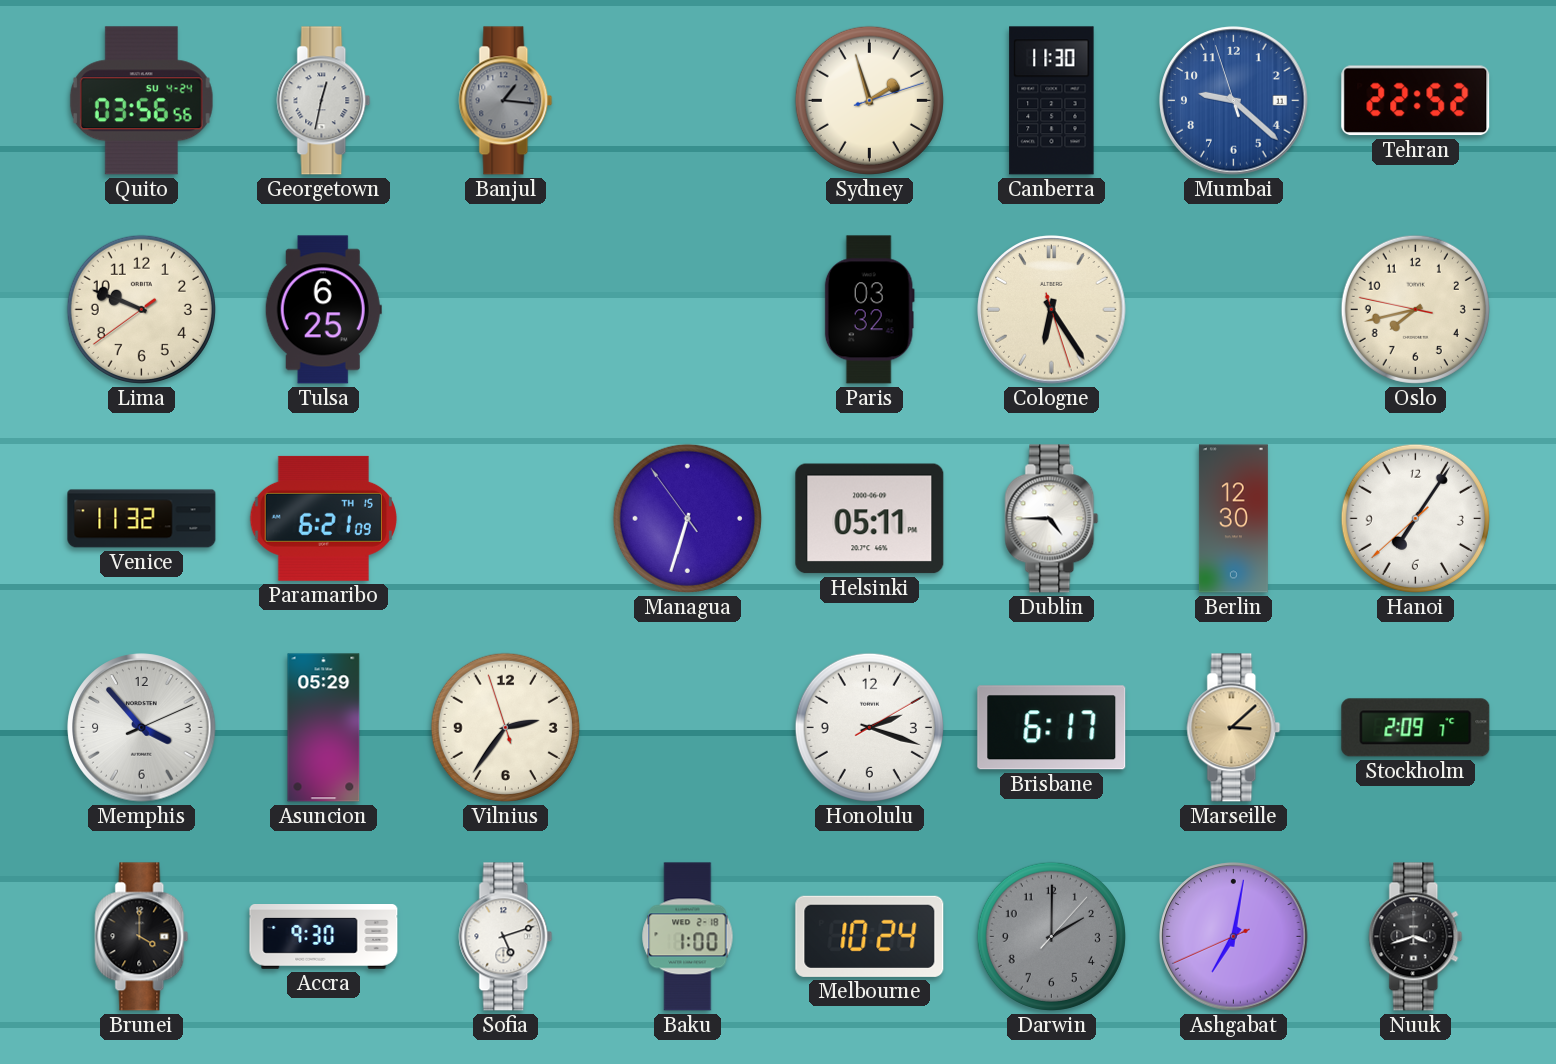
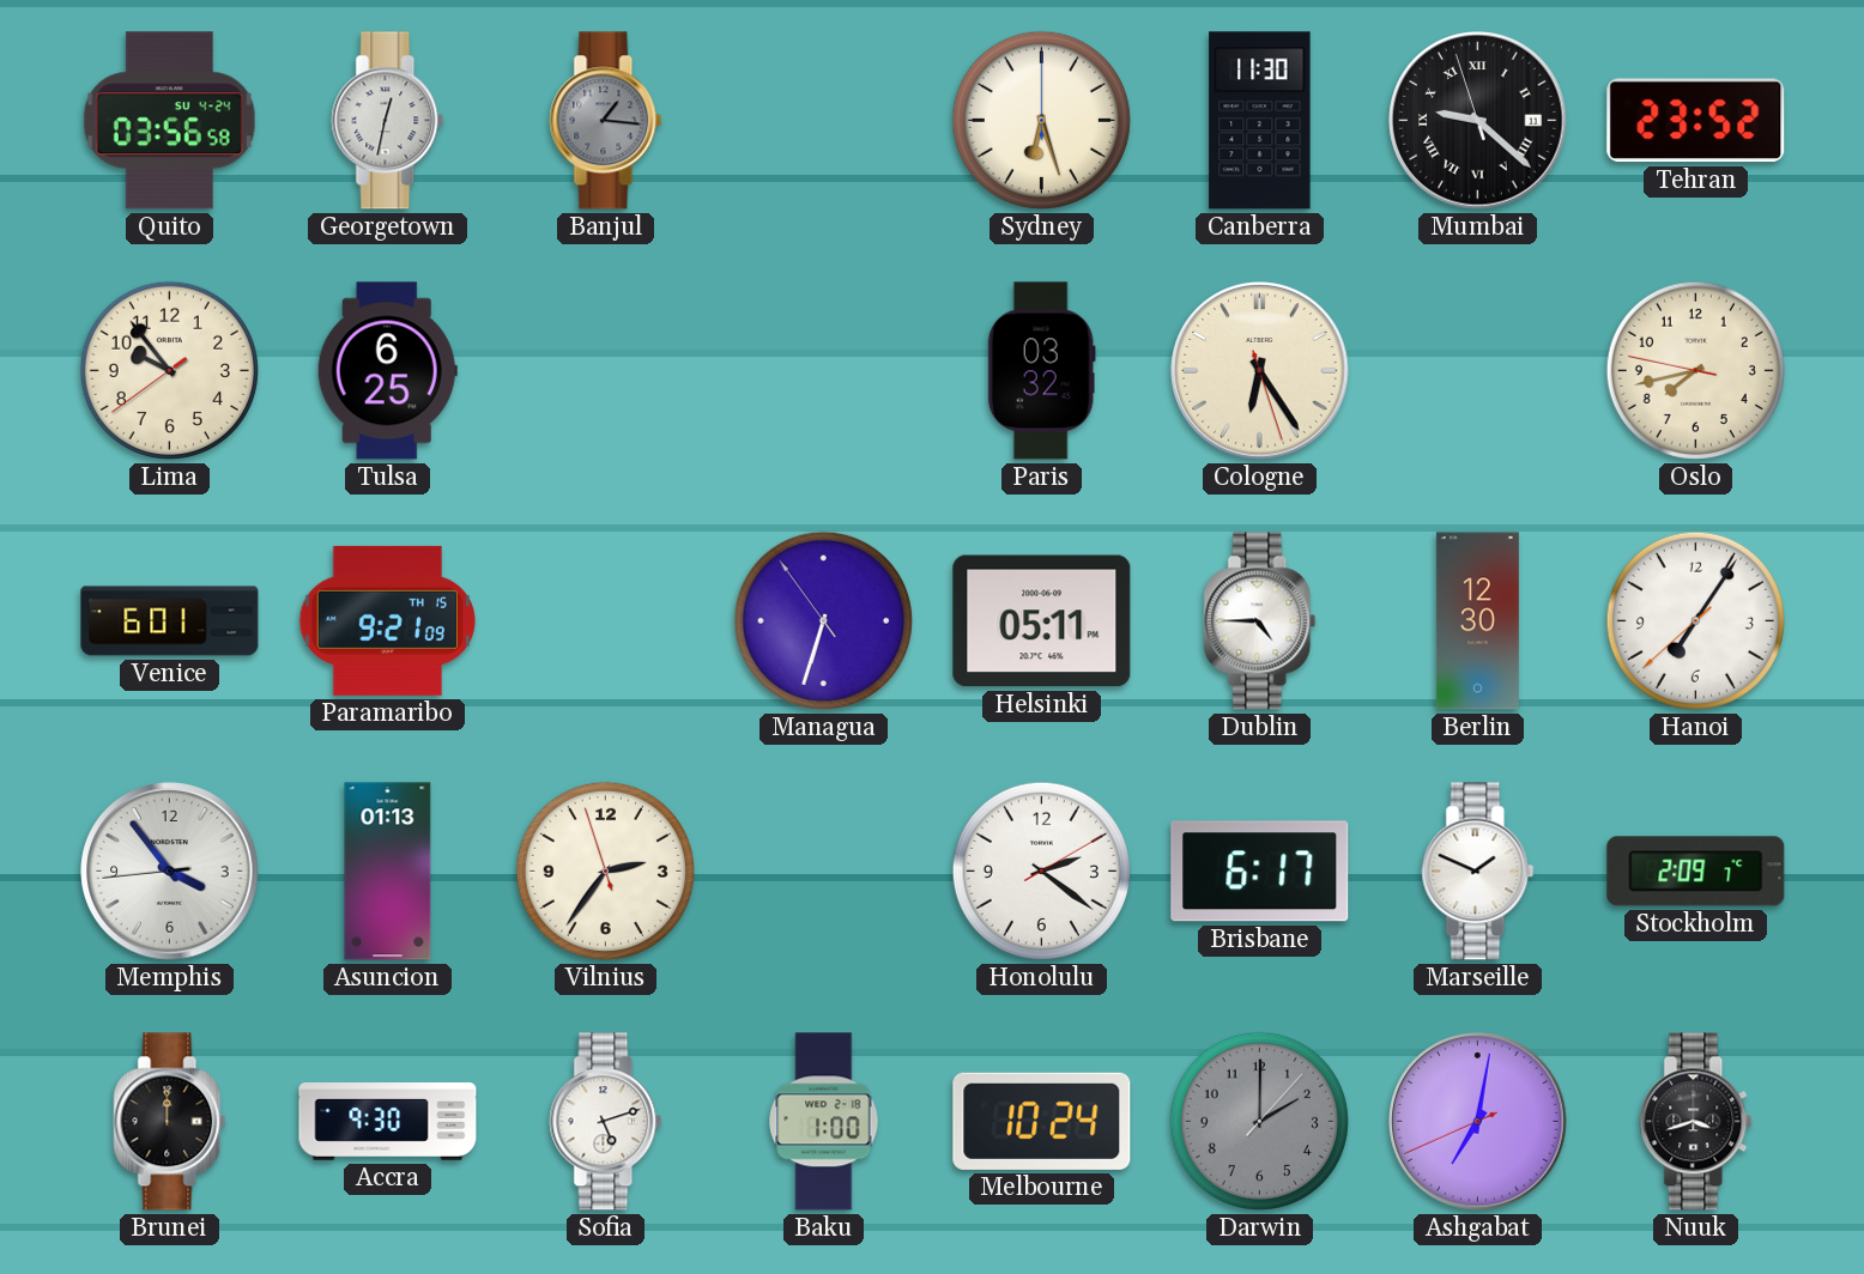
Quito: 03:56:56 -> 03:56:58 (169, 121)
Sydney: 1:57 -> 6:27 (1041, 120)
Mumbai dial: blue -> black (1478, 121)
Mumbai numerals: Arabic -> Roman (1478, 121)
Tehran: 22:52 -> 23:52 (1696, 121)
Lima: 9:48 -> 9:53 (169, 370)
Venice: 11:32 -> 6:01 (170, 621)
Paramaribo: 6:21 -> 9:21 (387, 620)
Memphis: 3:53:11 -> 3:53:44 (170, 872)
Asuncion: 05:29 -> 01:13 (388, 872)
Honolulu: 2:18 -> 2:21 (1041, 870)
Marseille: 3:08 -> 1:49 (1478, 872)
Marseille dial: champagne -> white (1478, 872)
Brunei: 4:00 -> 12:00 (170, 1122)
